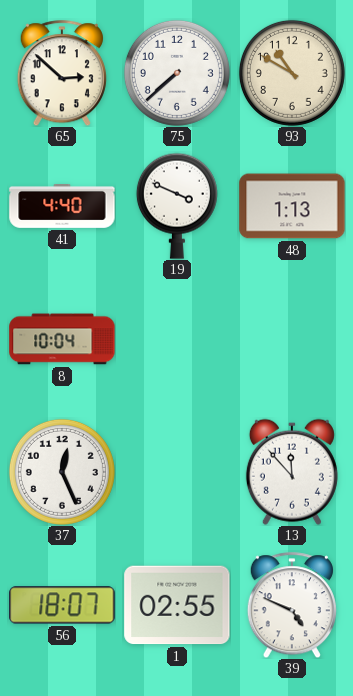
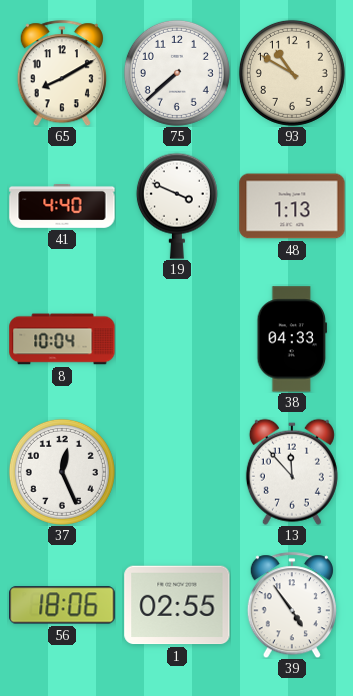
65: 2:52 -> 8:10 (62, 73)
38: none -> 04:33 (292, 339)
56: 18:07 -> 18:06 (62, 605)
39: 4:49 -> 4:54 (292, 605)
